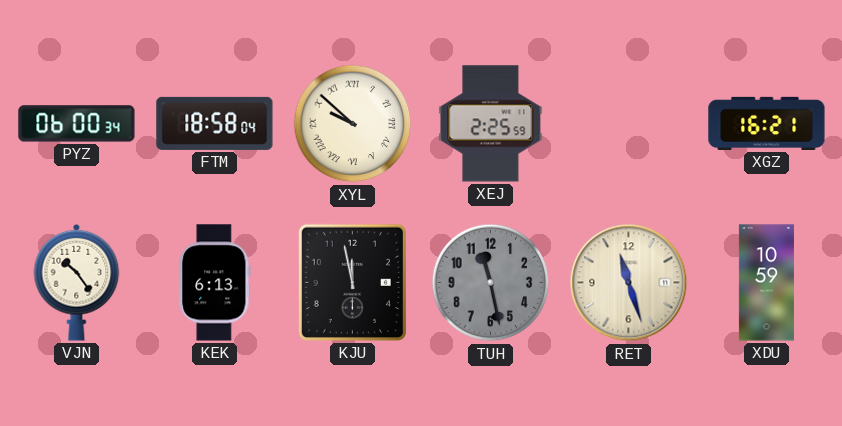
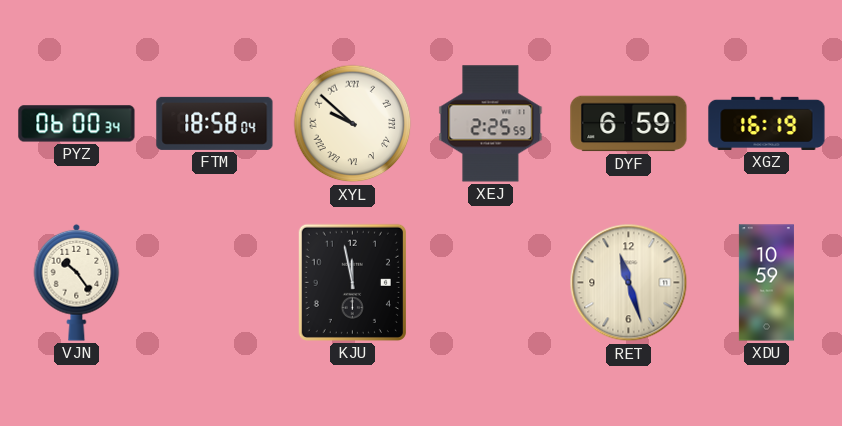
DYF: none -> 6:59 (629, 124)
XGZ: 16:21 -> 16:19 (767, 123)
KEK: 6:13 -> none (215, 283)
TUH: 11:28 -> none (491, 283)
